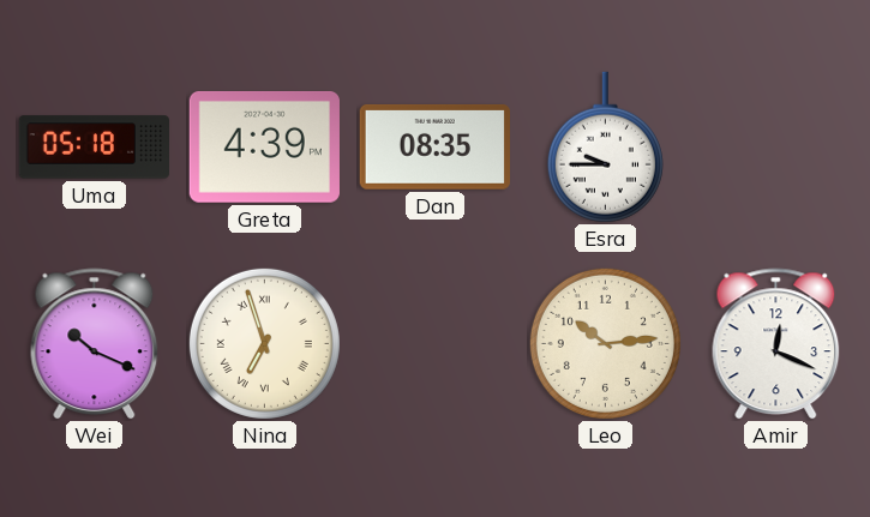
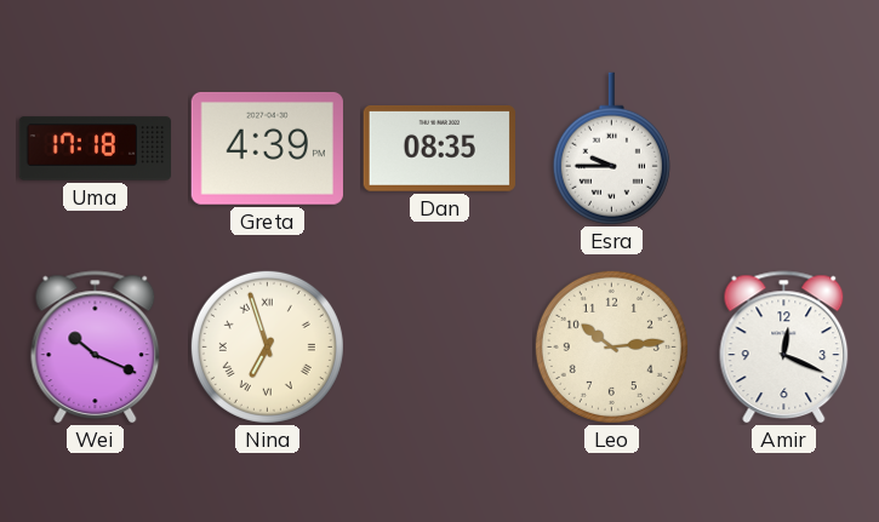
Uma: 05:18 -> 17:18 (96, 149)
